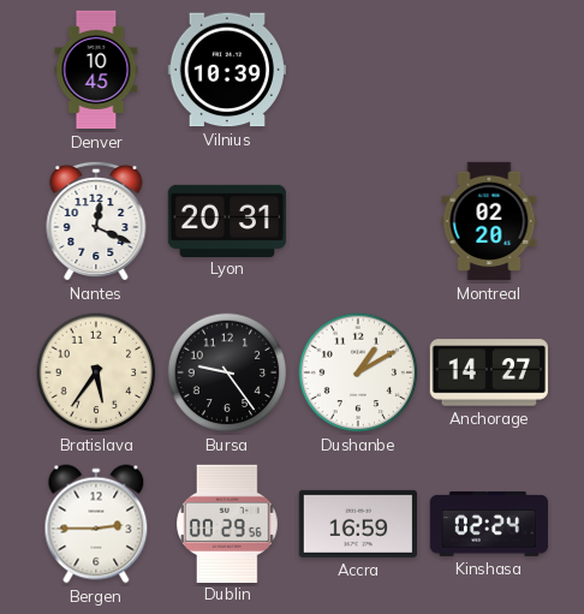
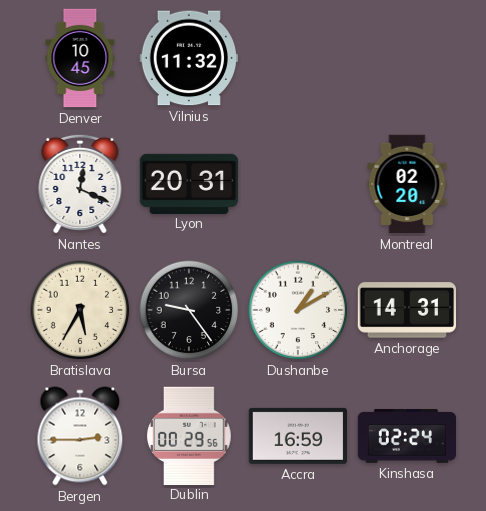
Vilnius: 10:39 -> 11:32 (188, 58)
Bratislava: 5:36 -> 5:35 (80, 310)
Anchorage: 14:27 -> 14:31 (406, 310)
